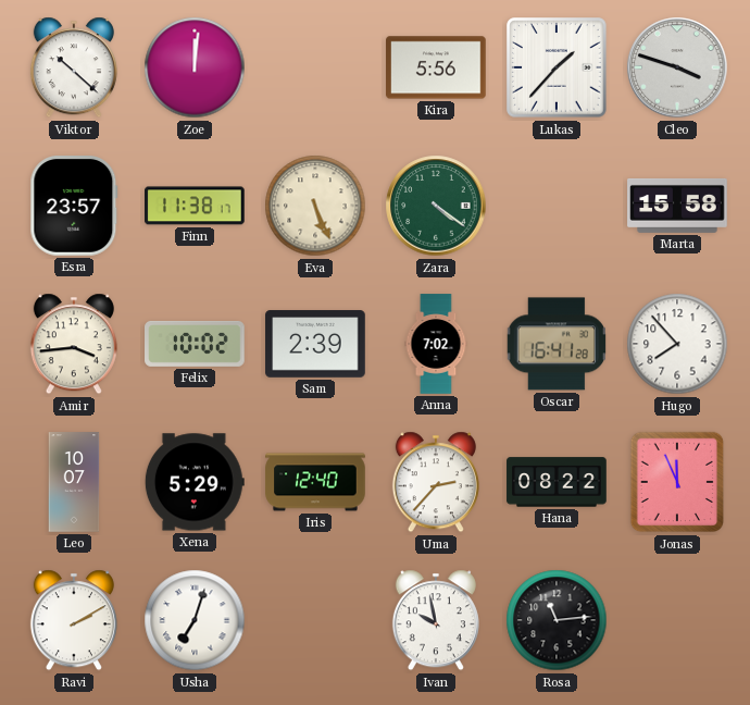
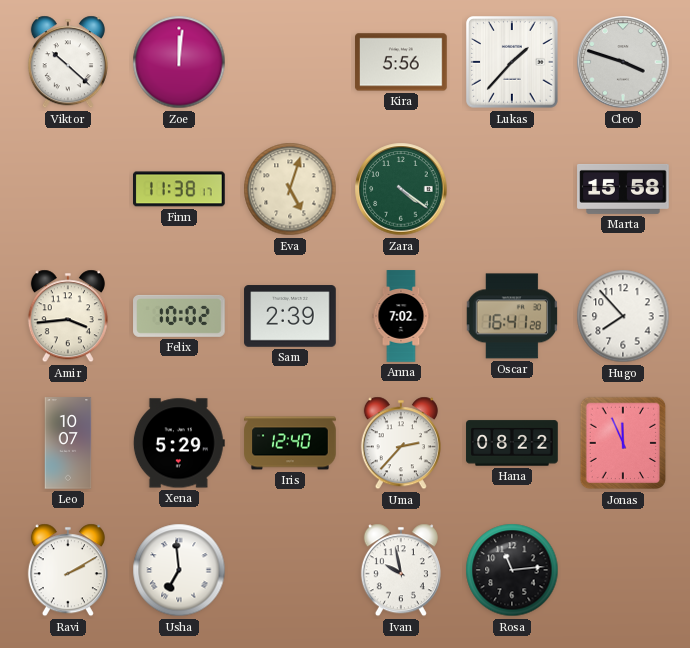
Esra: 23:57 -> none (74, 206)
Eva: 5:26 -> 5:03 (290, 189)
Usha: 7:03 -> 6:59 (179, 570)
